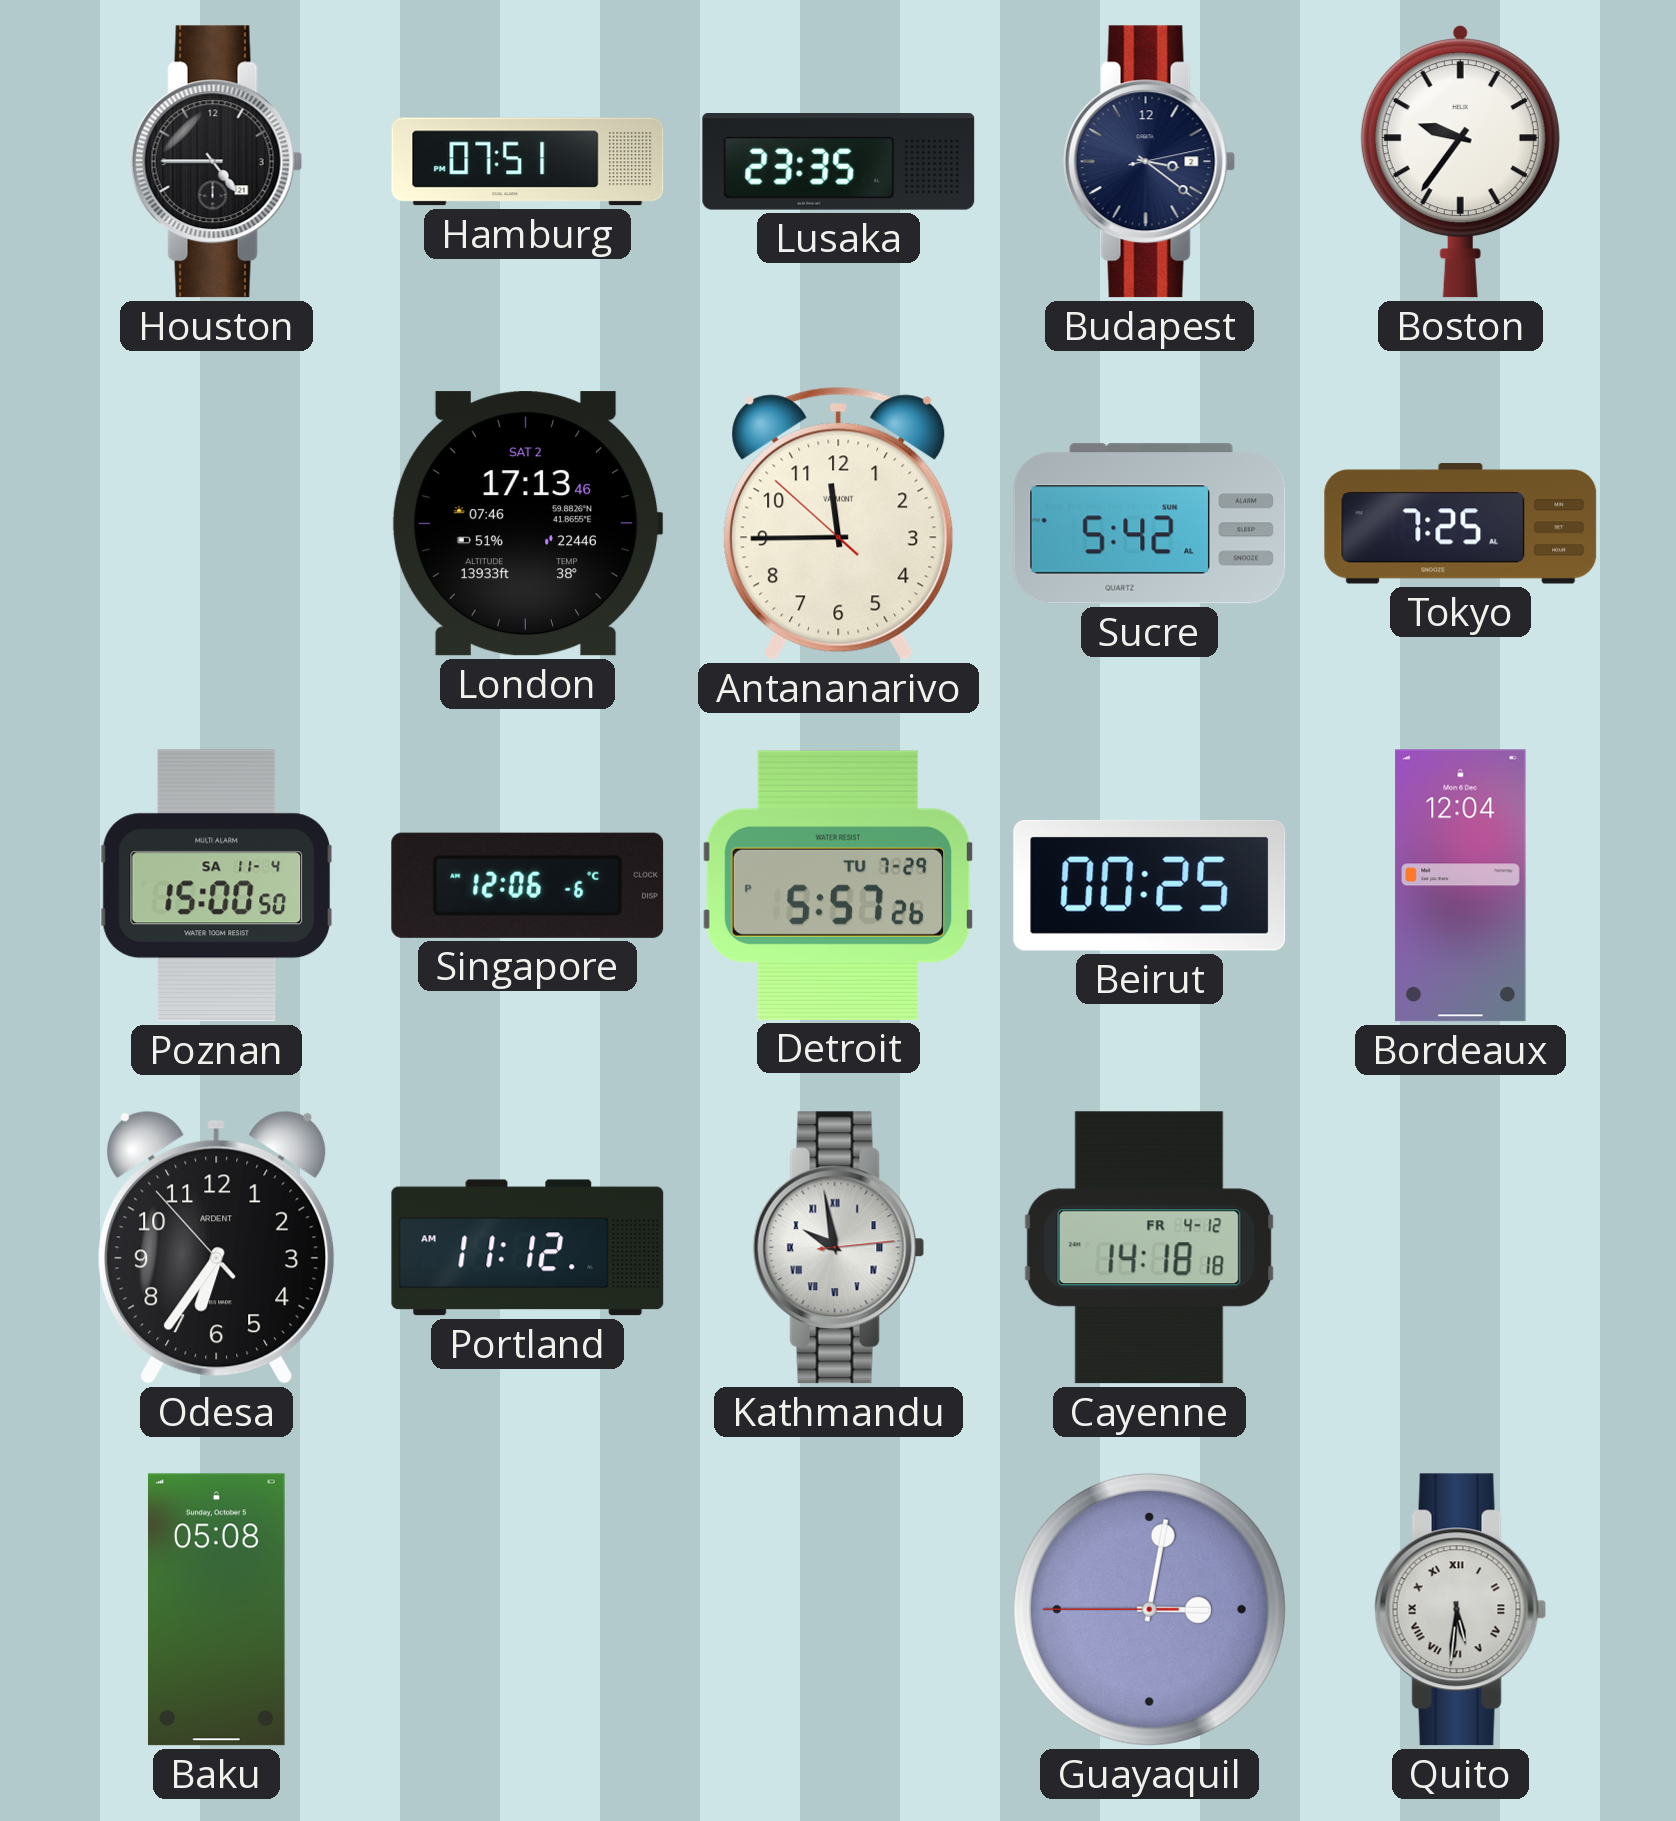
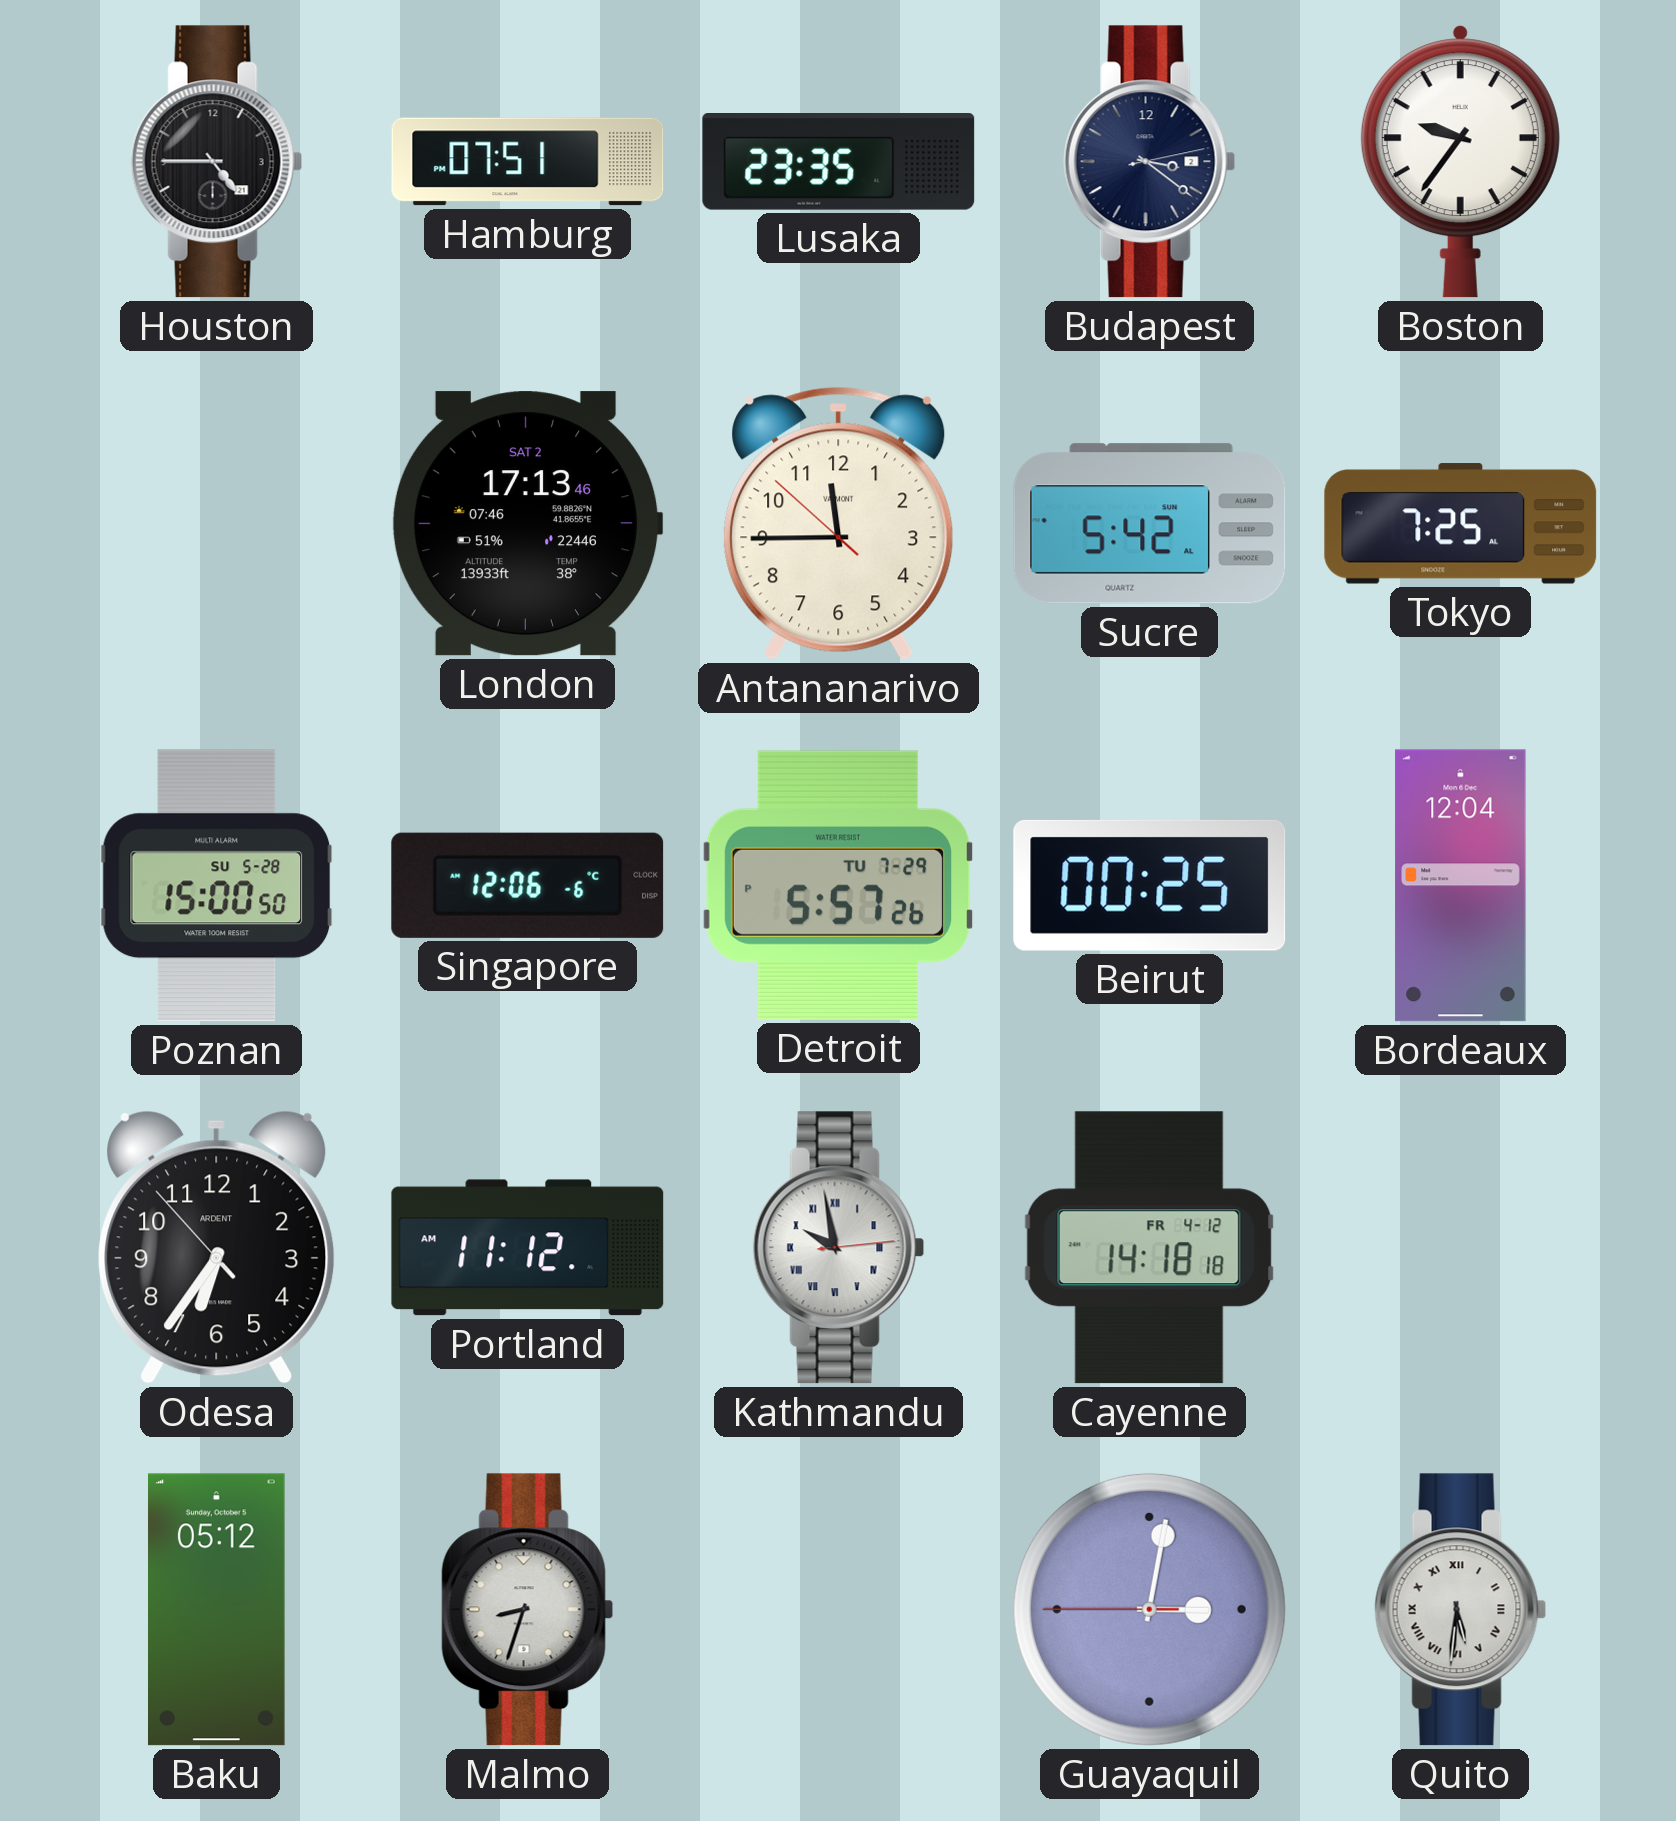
Poznan date: SA 11-4 -> SU 5-28 (217, 886)
Baku: 05:08 -> 05:12 (216, 1610)
Malmo: none -> 8:33 (528, 1610)
